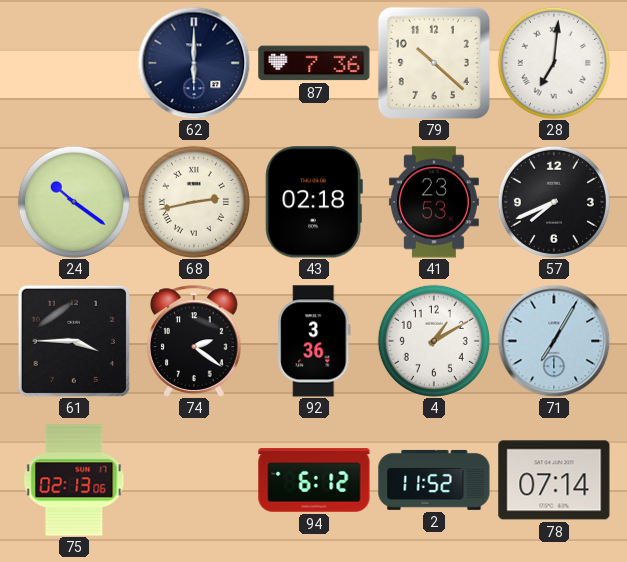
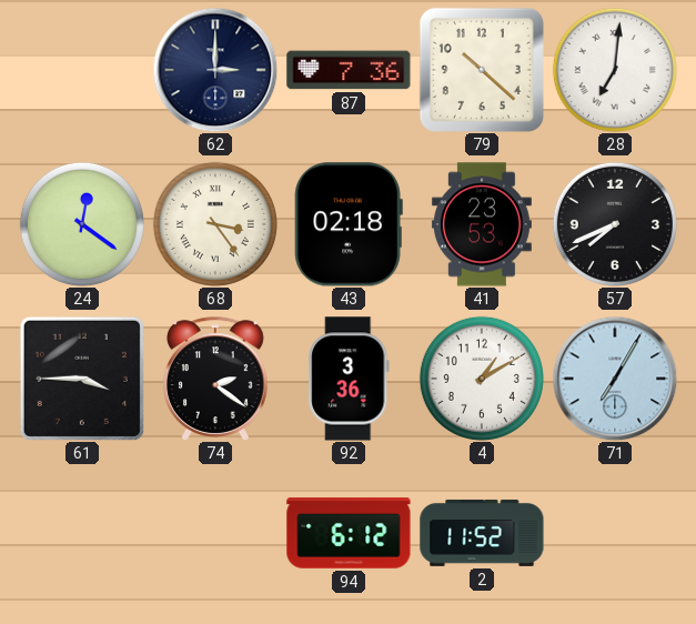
62: 6:00 -> 3:00 (215, 70)
24: 10:21 -> 12:21 (82, 224)
68: 2:43 -> 3:24 (215, 224)
75: 02:13 -> none (74, 480)
78: 07:14 -> none (554, 480)
